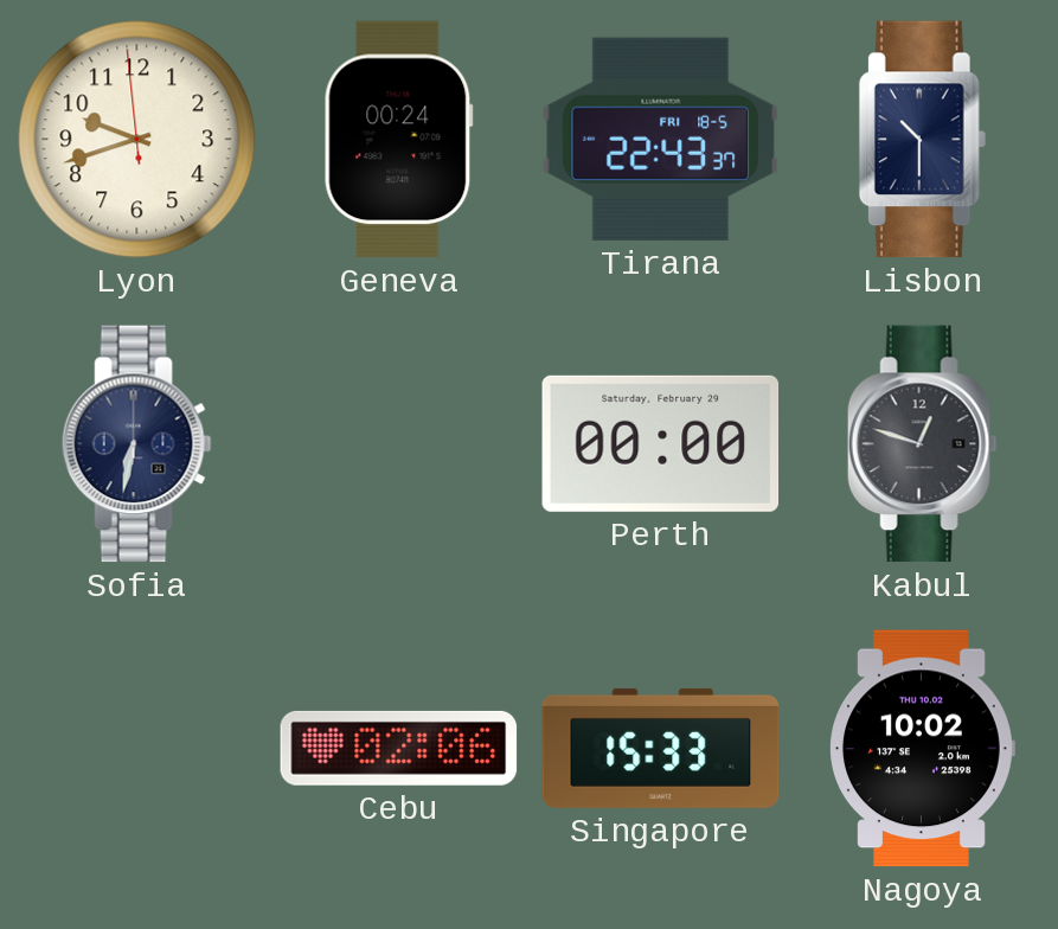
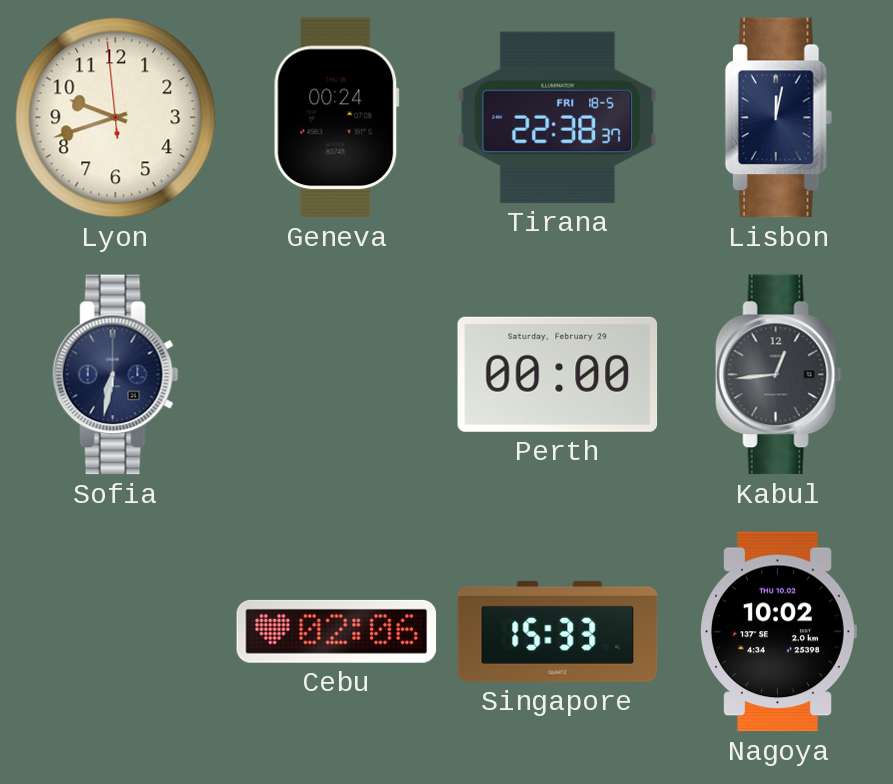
Tirana: 22:43 -> 22:38 (557, 117)
Lisbon: 10:30 -> 12:02 (778, 118)
Kabul: 12:48 -> 12:44 (778, 375)
